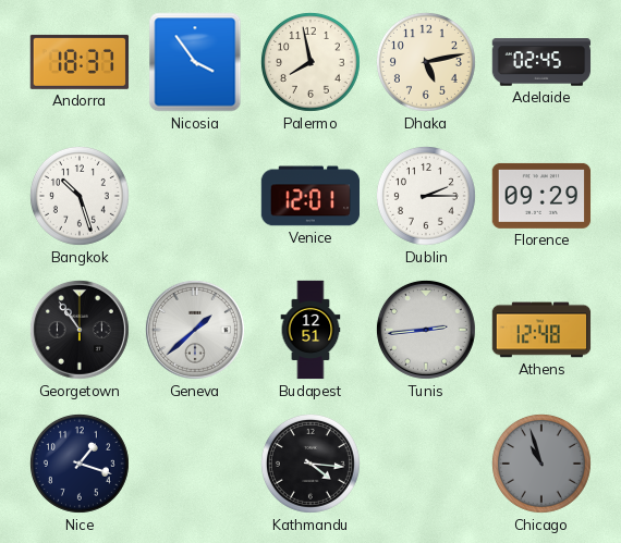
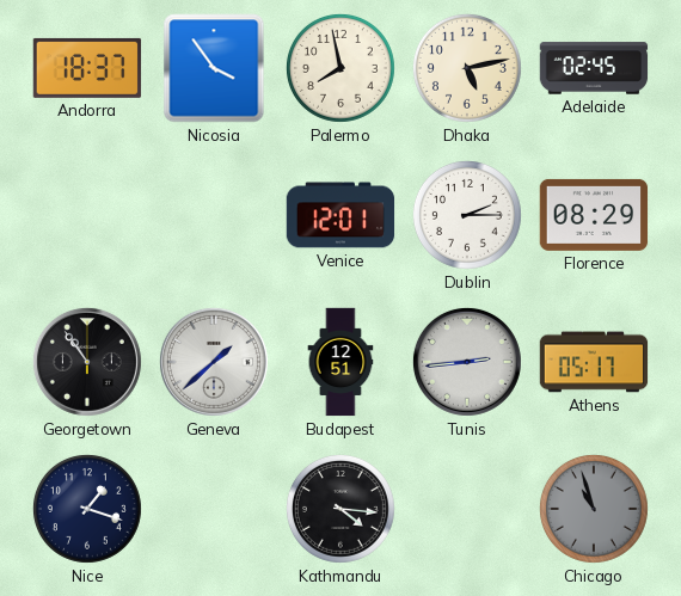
Bangkok: 10:27 -> none (80, 196)
Florence: 09:29 -> 08:29 (594, 215)
Athens: 12:48 -> 05:17 (594, 362)
